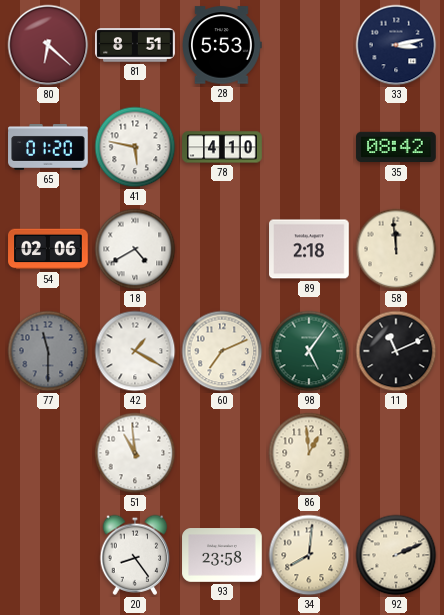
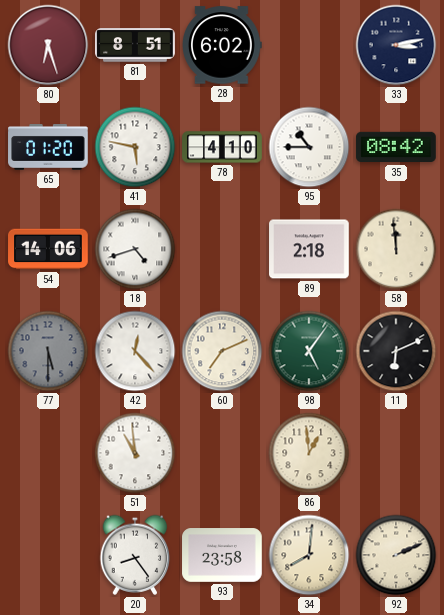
80: 6:22 -> 6:27 (48, 45)
28: 5:53 -> 6:02 (222, 45)
95: none -> 10:45 (309, 147)
54: 02:06 -> 14:06 (48, 249)
18: 4:40 -> 4:42 (135, 249)
77: 11:30 -> 5:30 (48, 351)
42: 1:20 -> 12:23 (135, 351)
11: 11:11 -> 6:11 (396, 351)
